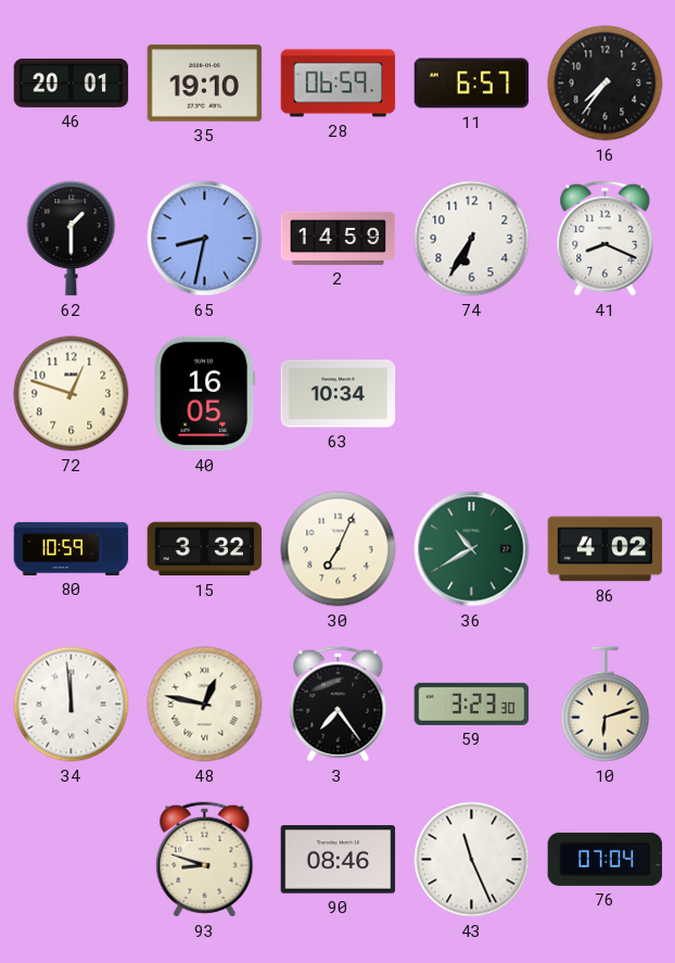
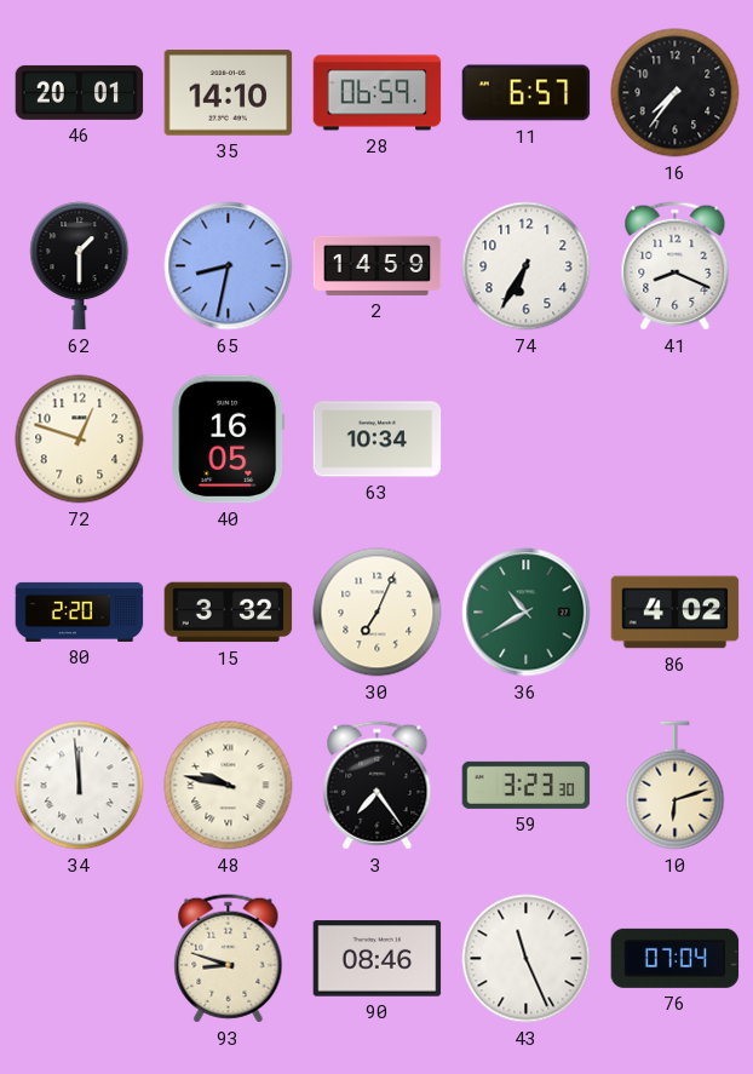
35: 19:10 -> 14:10 (229, 93)
80: 10:59 -> 2:20 (80, 611)
48: 12:47 -> 9:47 (229, 786)
